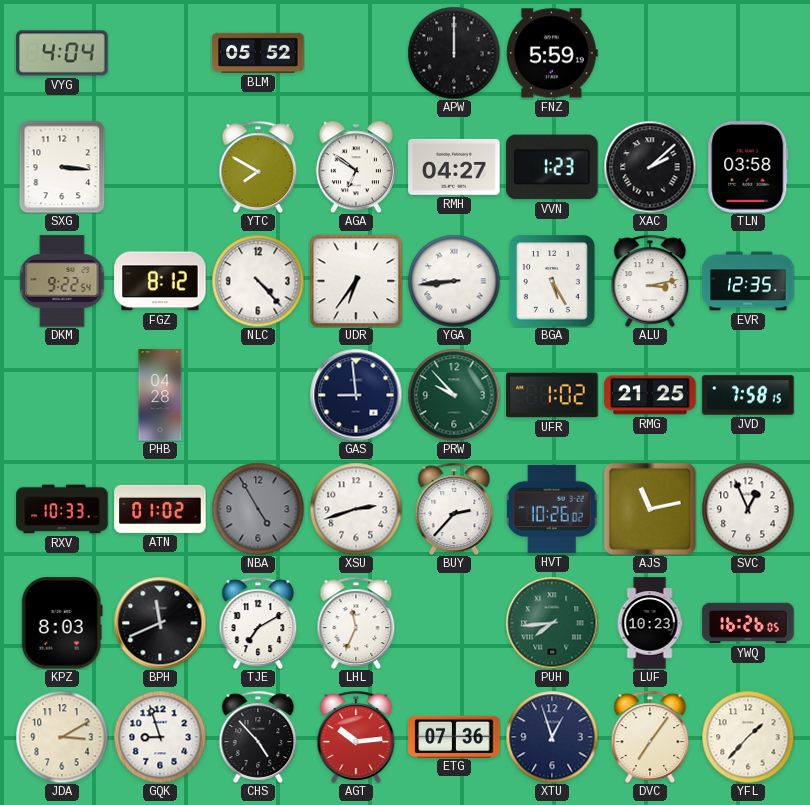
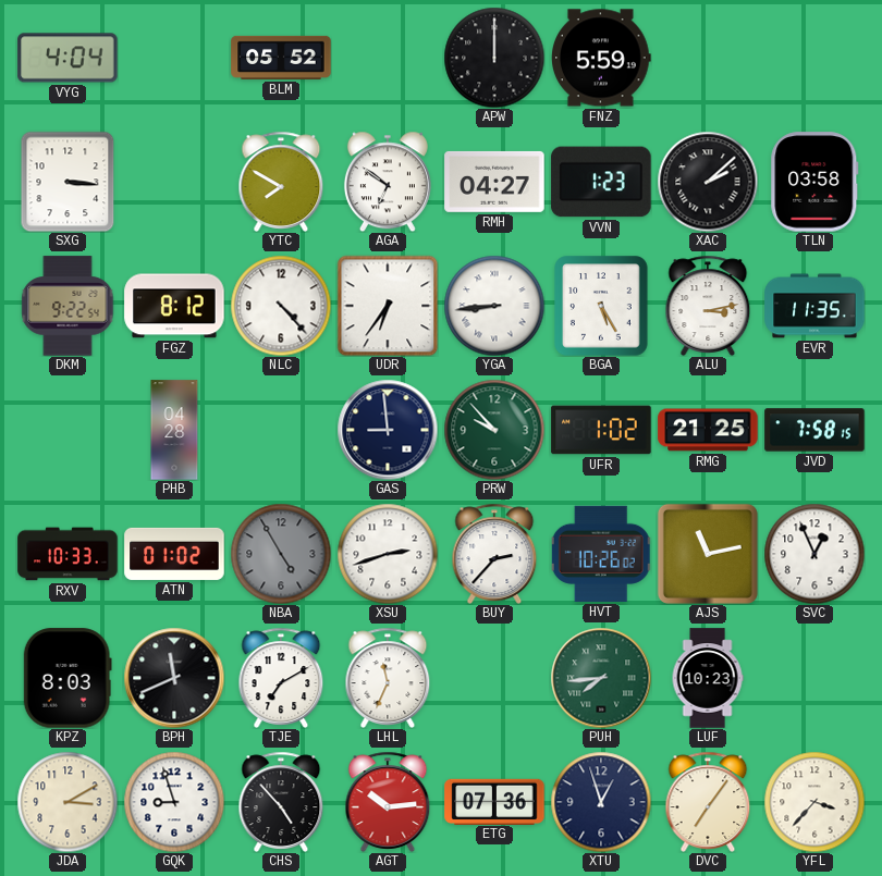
EVR: 12:35 -> 11:35 (814, 306)
YWQ: 16:26 -> none (748, 623)
YFL: 1:37 -> 3:37 (814, 802)
